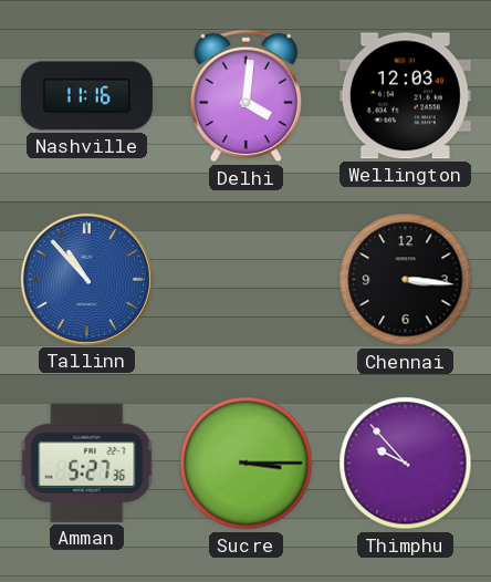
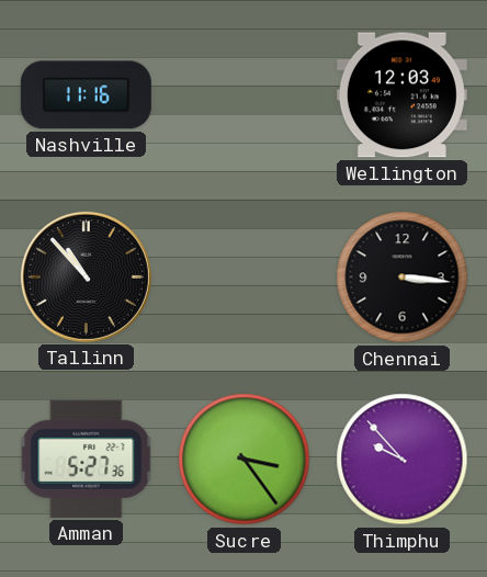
Delhi: 4:01 -> none (247, 96)
Tallinn dial: blue -> black (86, 276)
Sucre: 3:15 -> 3:24 (245, 460)
